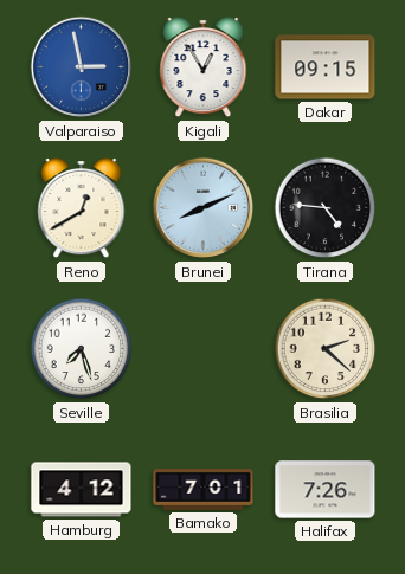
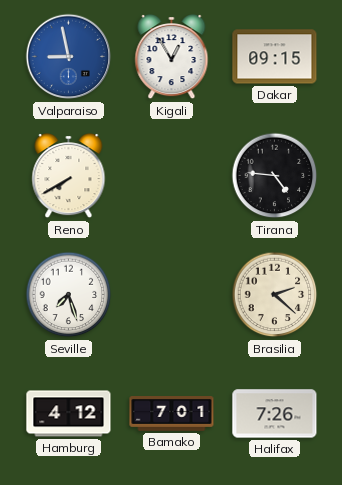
Valparaiso: 2:58 -> 8:58 (69, 57)
Reno: 12:40 -> 7:40 (69, 177)
Brunei: 8:11 -> none (204, 208)
